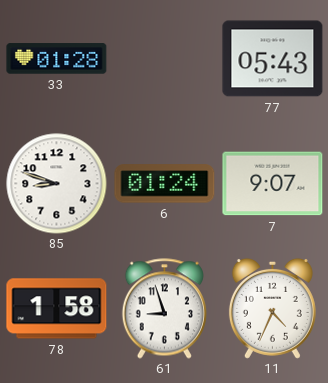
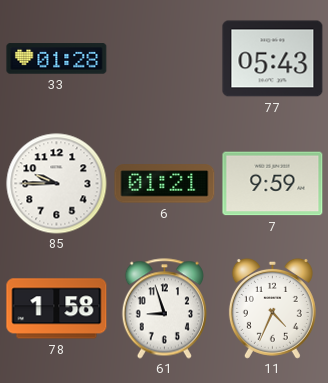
85: 8:48 -> 9:45 (57, 184)
6: 01:24 -> 01:21 (165, 184)
7: 9:07 -> 9:59 (273, 184)
